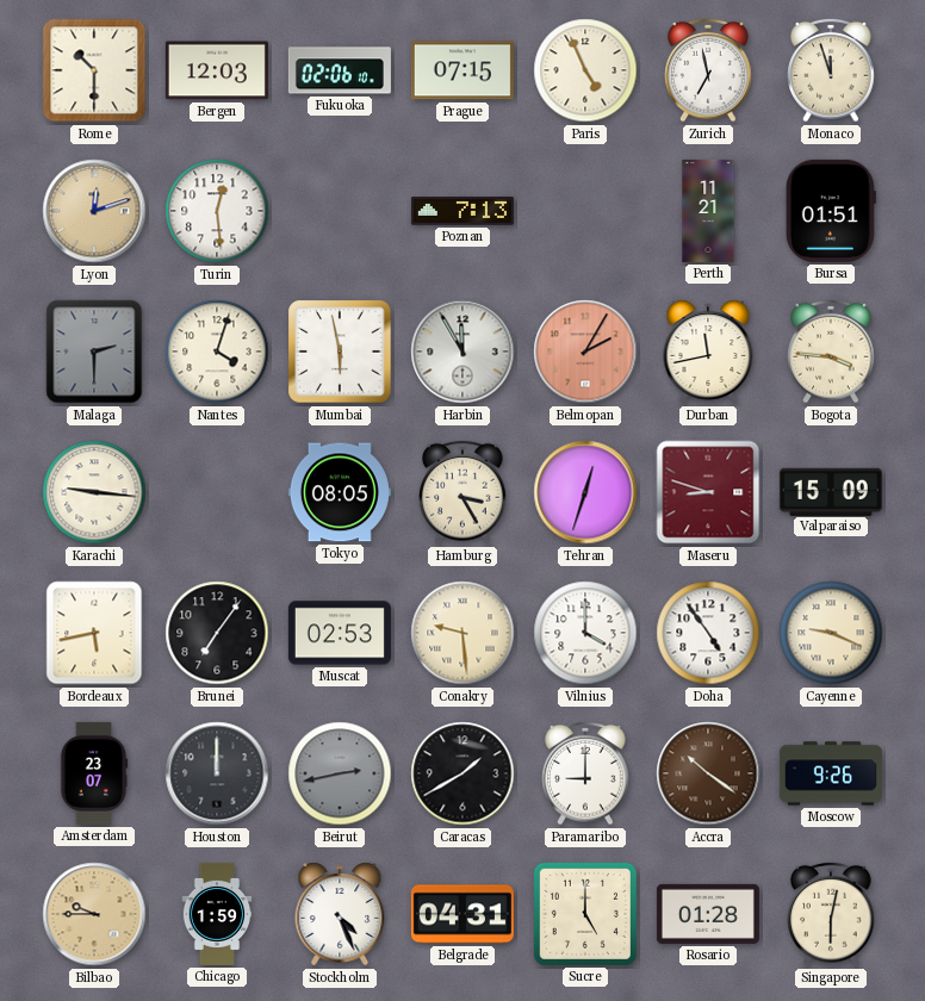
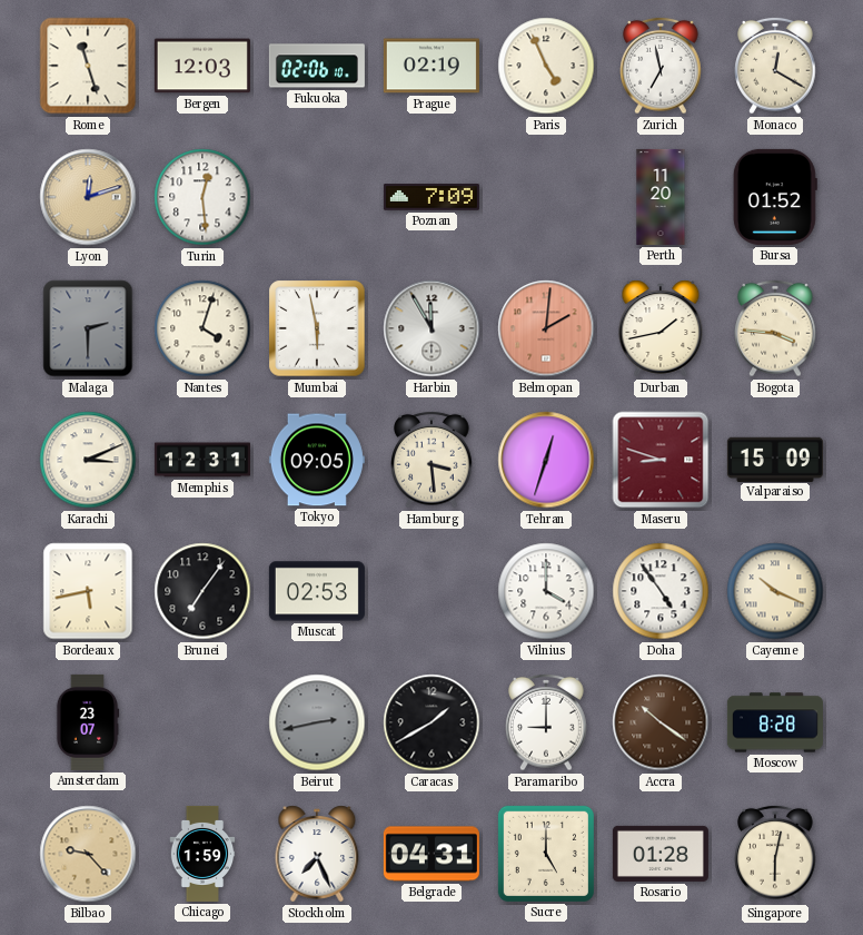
Rome: 10:30 -> 11:27 (88, 66)
Prague: 07:15 -> 02:19 (431, 66)
Monaco: 11:57 -> 12:20 (775, 66)
Poznan: 7:13 -> 7:09 (431, 197)
Perth: 11:21 -> 11:20 (661, 197)
Bursa: 01:51 -> 01:52 (775, 197)
Belmopan: 2:05 -> 2:01 (546, 328)
Durban: 11:43 -> 1:43 (661, 328)
Karachi: 9:16 -> 3:11 (88, 460)
Memphis: none -> 12:31 (202, 460)
Tokyo: 08:05 -> 09:05 (317, 460)
Hamburg: 3:25 -> 3:29 (431, 460)
Conakry: 9:29 -> none (462, 633)
Cayenne: 9:19 -> 10:19 (775, 591)
Houston: 12:00 -> none (217, 773)
Moscow: 9:26 -> 8:28 (775, 722)
Bilbao: 9:45 -> 9:23 (88, 854)
Stockholm: 4:26 -> 7:26 (317, 854)
